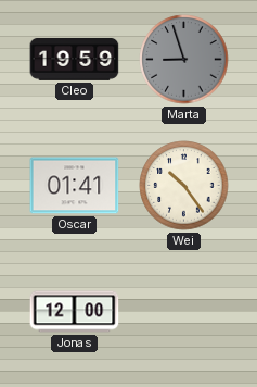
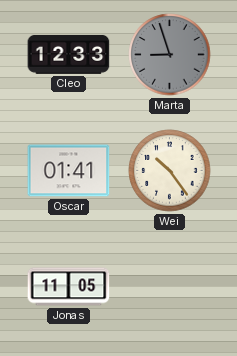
Cleo: 19:59 -> 12:33 (69, 54)
Jonas: 12:00 -> 11:05 (69, 287)
